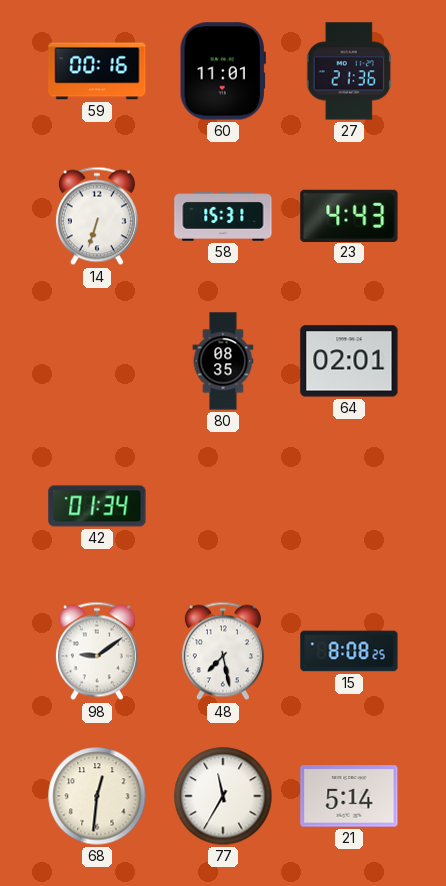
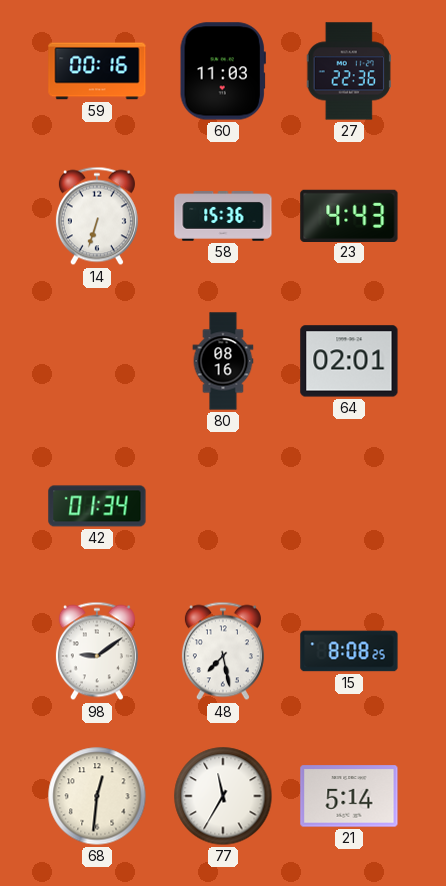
60: 11:01 -> 11:03 (223, 71)
27: 21:36 -> 22:36 (349, 71)
58: 15:31 -> 15:36 (223, 216)
80: 08:35 -> 08:16 (223, 361)
